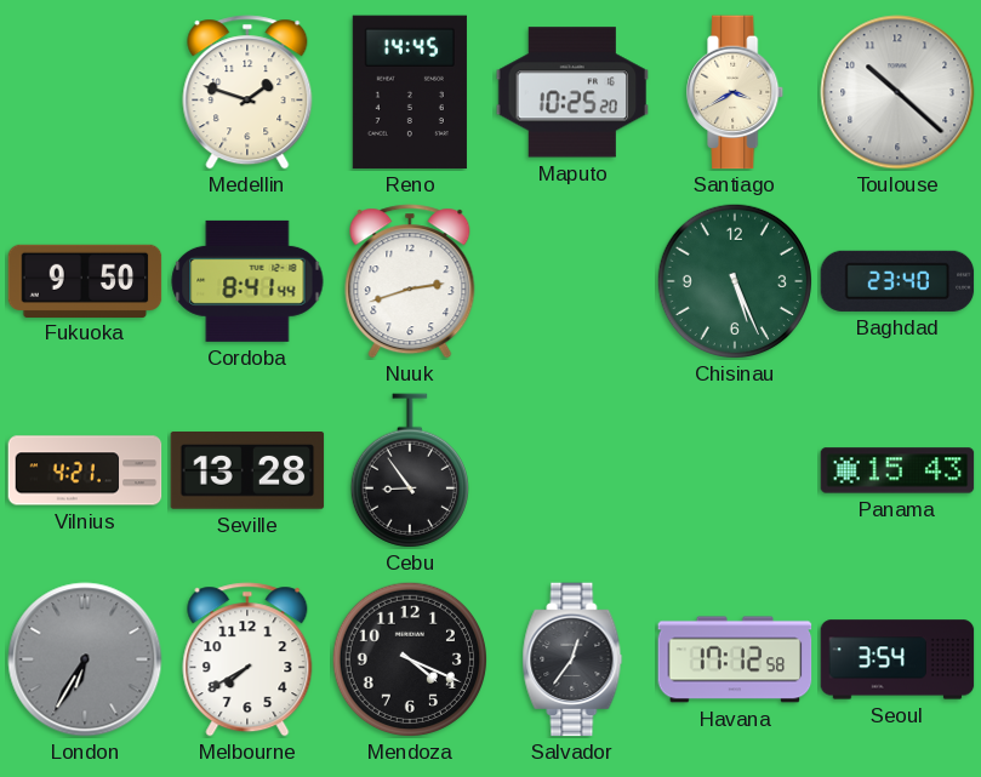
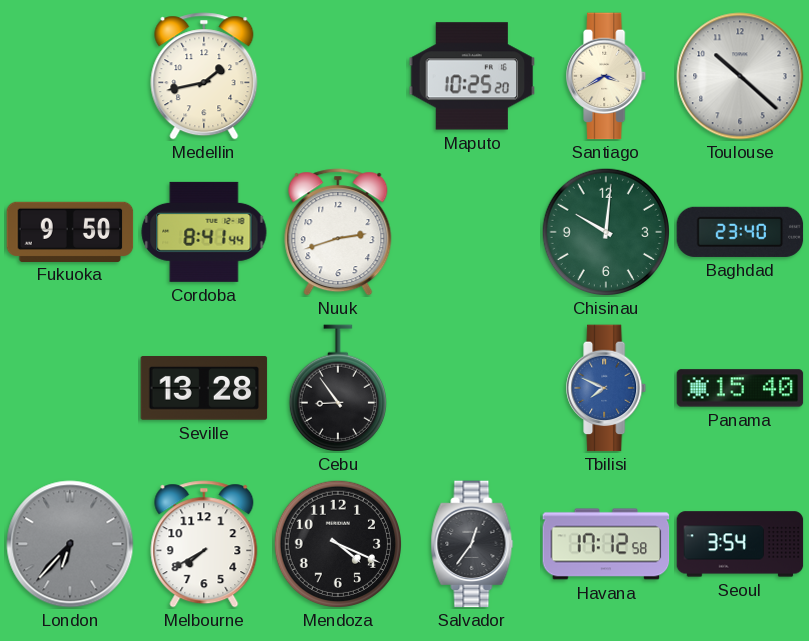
Medellin: 1:48 -> 1:43 (204, 76)
Reno: 14:45 -> none (410, 92)
Chisinau: 5:26 -> 10:01 (605, 231)
Vilnius: 4:21 -> none (85, 470)
Tbilisi: none -> 7:49 (607, 388)
Panama: 15:43 -> 15:40 (740, 388)
London: 6:35 -> 6:37 (70, 544)
